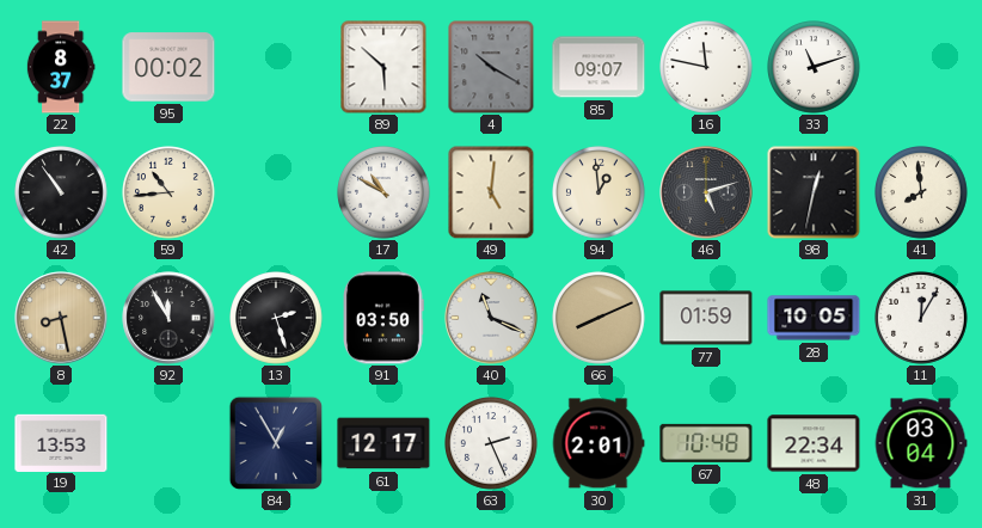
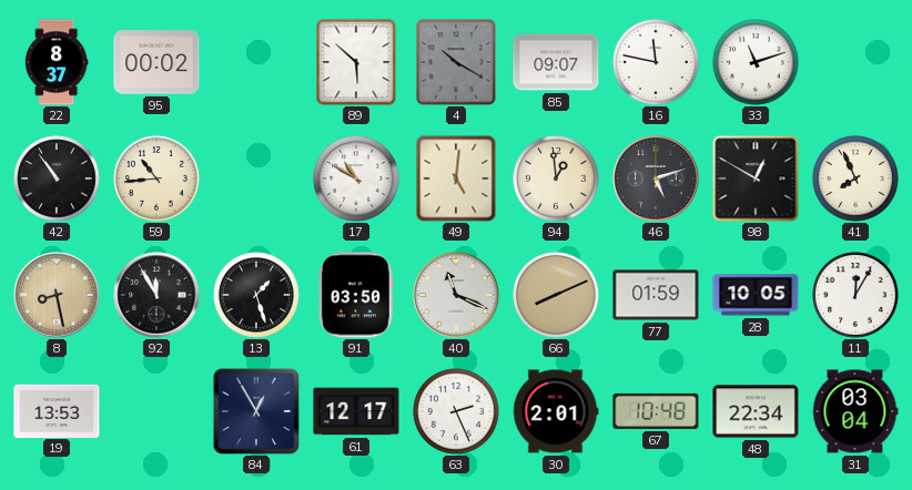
98: 12:32 -> 12:50 (756, 178)
41: 7:59 -> 7:56 (857, 180)
13: 2:27 -> 1:27 (257, 296)
